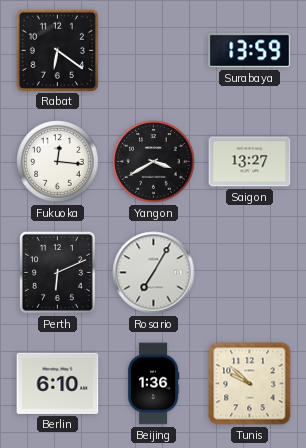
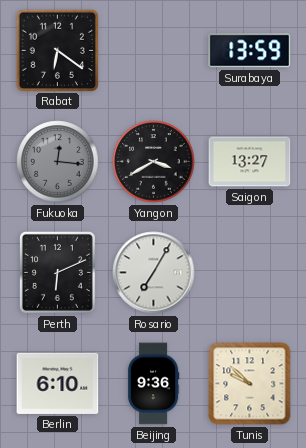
Fukuoka dial: white -> grey (58, 162)
Beijing: 1:36 -> 9:36 (153, 384)
